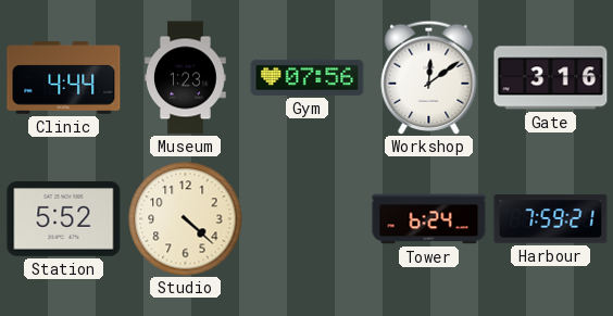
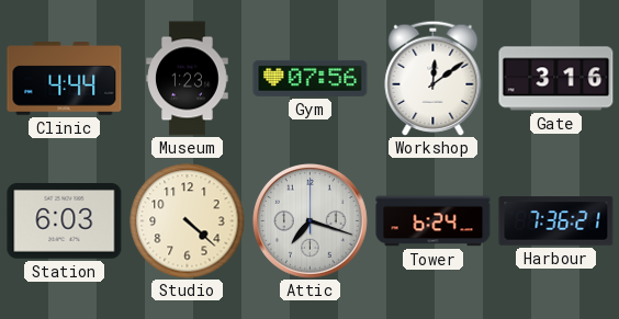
Station: 5:52 -> 6:03 (65, 221)
Attic: none -> 7:18 (311, 221)
Harbour: 7:59 -> 7:36 (556, 221)
